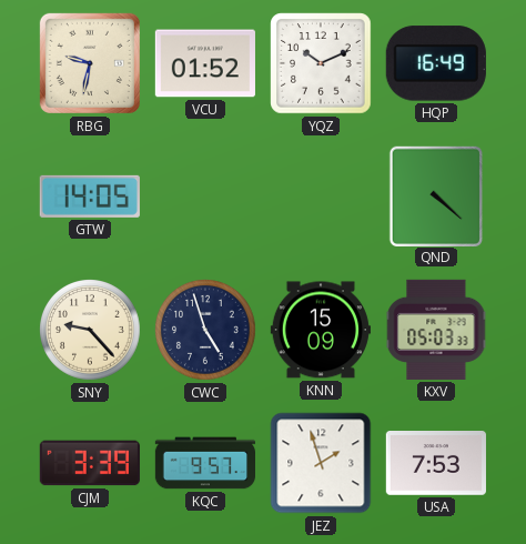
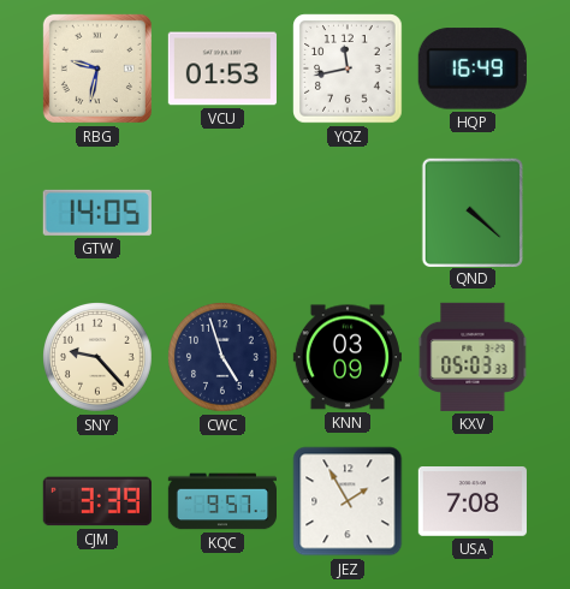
VCU: 01:52 -> 01:53 (222, 69)
YQZ: 10:11 -> 11:43 (348, 69)
KNN: 15:09 -> 03:09 (348, 357)
JEZ: 1:57 -> 1:55 (348, 501)
USA: 7:53 -> 7:08 (473, 502)
